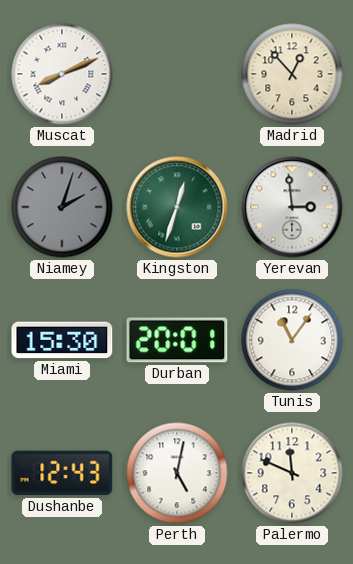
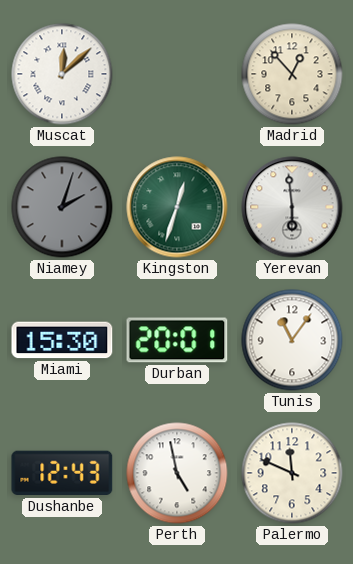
Muscat: 8:11 -> 12:08 (62, 74)
Yerevan: 2:59 -> 5:59 (292, 207)
Perth: 5:02 -> 4:58 (177, 473)
